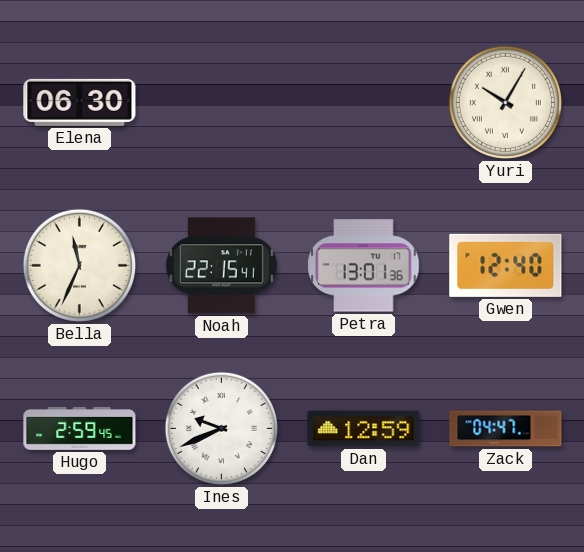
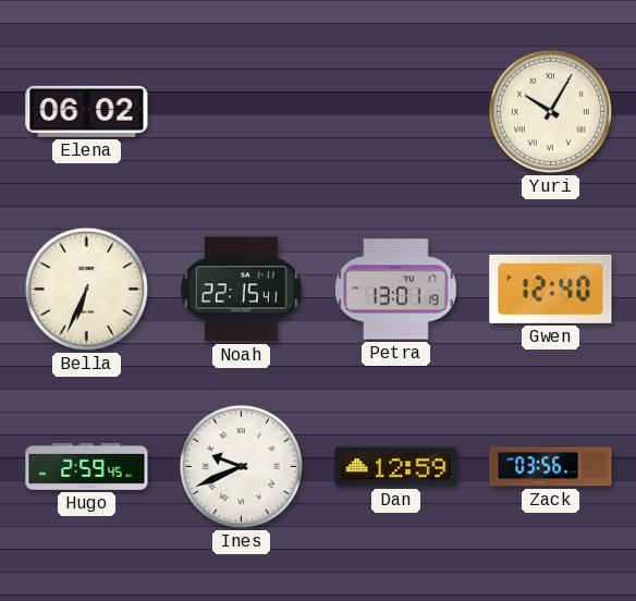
Elena: 06:30 -> 06:02 (87, 111)
Bella: 11:34 -> 6:34 (86, 289)
Petra: 13:01:36 -> 13:01:19 (396, 290)
Zack: 04:47 -> 03:56 (551, 467)
